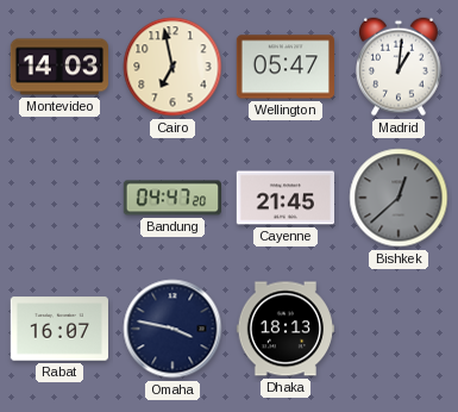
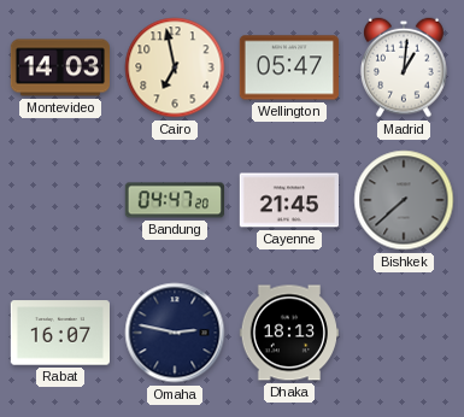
Bishkek: 12:38 -> 7:38 (404, 200)
Omaha: 3:47 -> 2:47 (175, 333)
